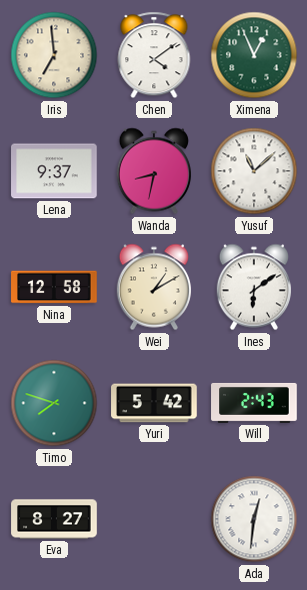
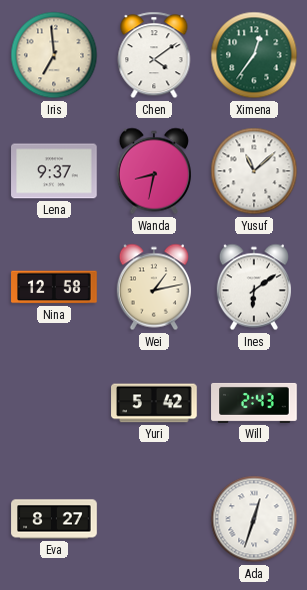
Ximena: 12:56 -> 12:36 (254, 55)
Wei: 1:10 -> 1:13 (154, 287)
Timo: 7:48 -> none (54, 403)
Ada: 12:31 -> 12:33 (254, 519)
